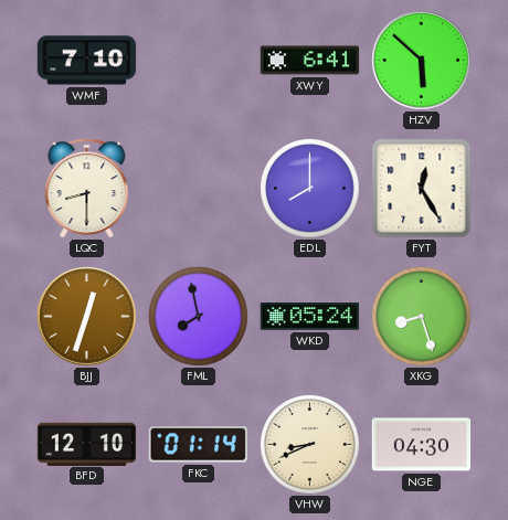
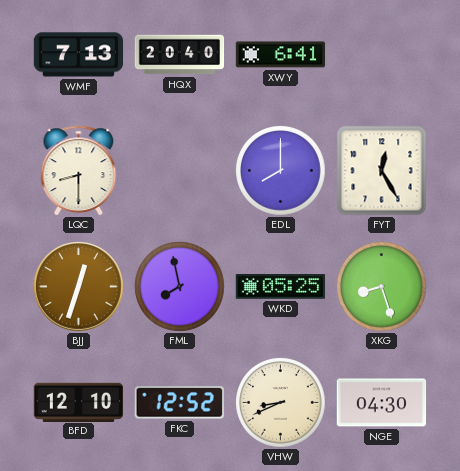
WMF: 7:10 -> 7:13 (79, 55)
HQX: none -> 20:40 (180, 55)
HZV: 5:52 -> none (422, 61)
WKD: 05:24 -> 05:25 (281, 287)
FKC: 01:14 -> 12:52 (179, 403)
